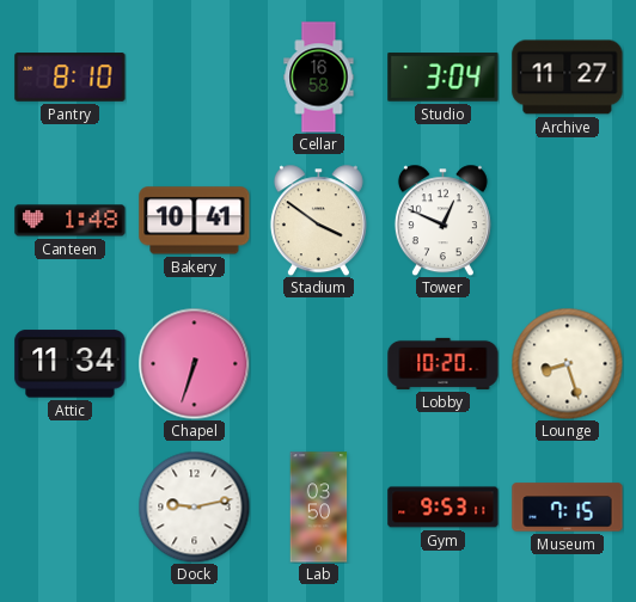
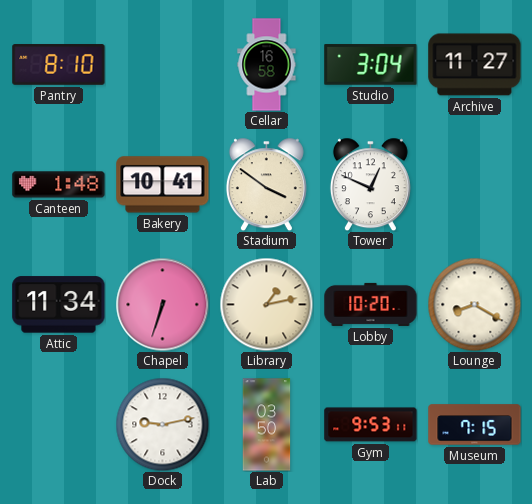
Library: none -> 1:13 (266, 304)
Lounge: 8:27 -> 8:20 (474, 304)
